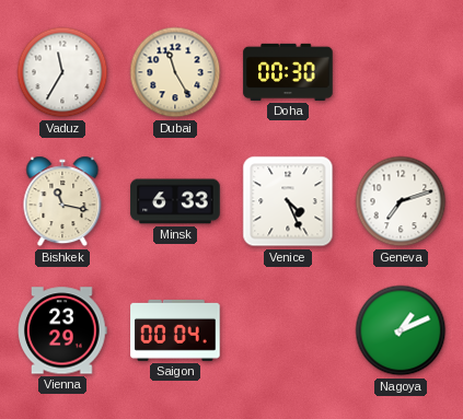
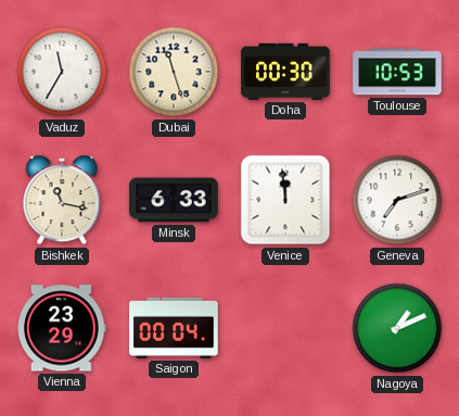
Dubai: 11:25 -> 11:27 (174, 72)
Toulouse: none -> 10:53 (397, 72)
Venice: 4:26 -> 11:59 (285, 200)
